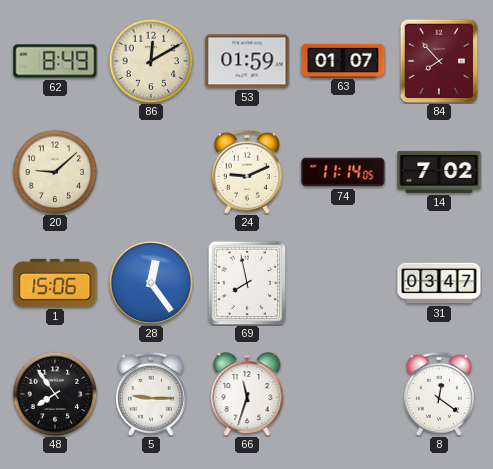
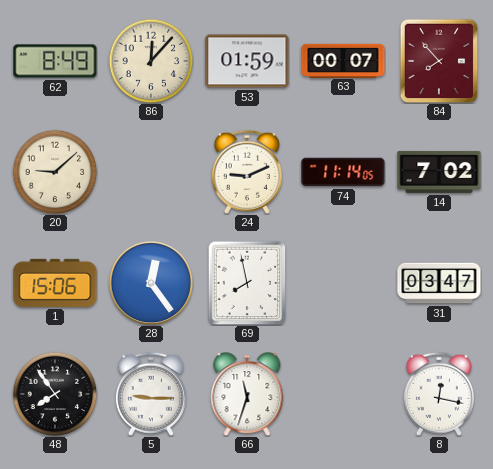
86: 12:10 -> 12:07 (151, 61)
63: 01:07 -> 00:07 (343, 60)
8: 12:21 -> 12:17 (439, 394)
